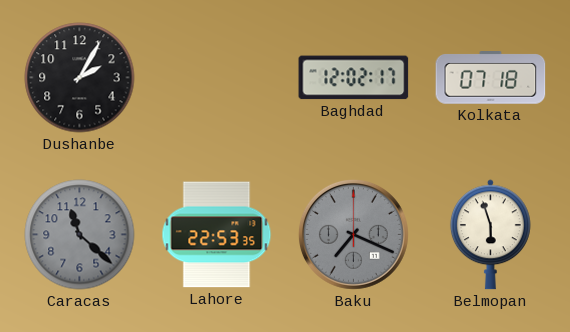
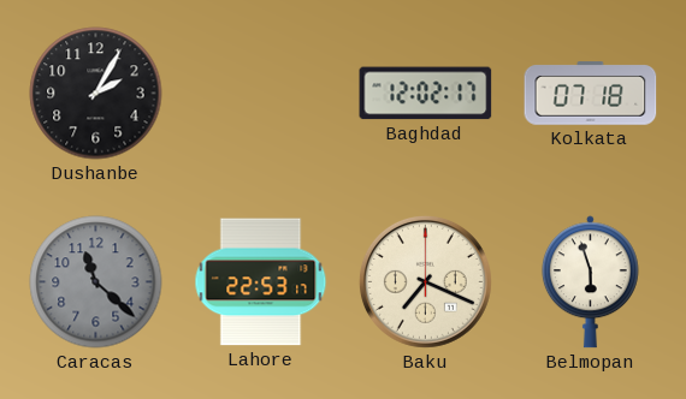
Lahore: 22:53:35 -> 22:53:17 (261, 282)
Baku dial: grey -> cream (425, 281)
